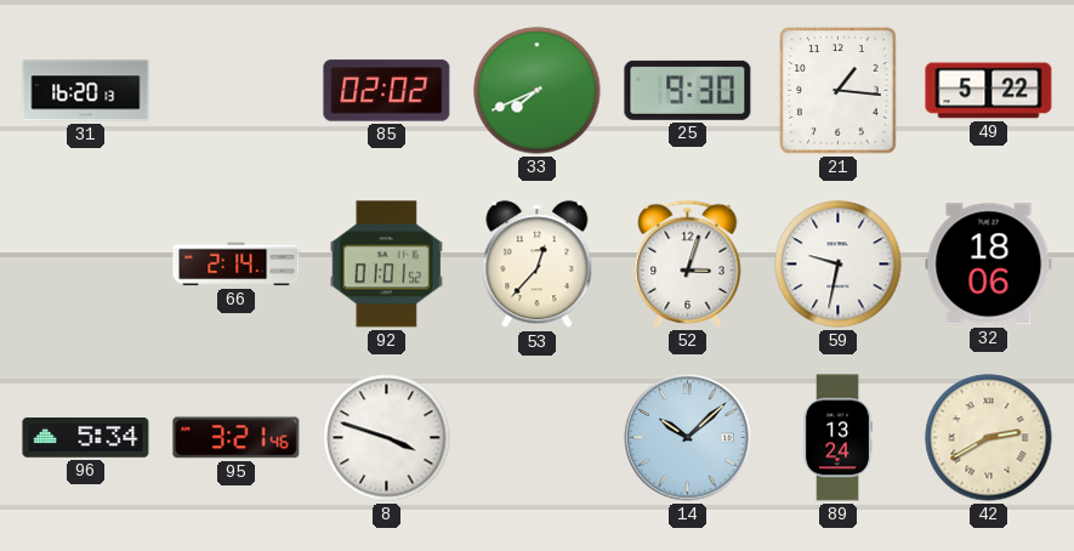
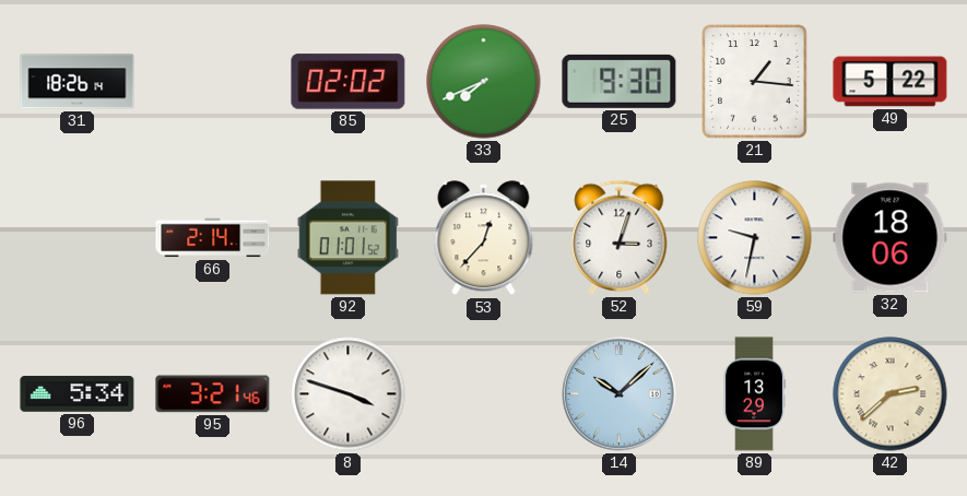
31: 16:20 -> 18:26 (78, 82)
89: 13:24 -> 13:29 (754, 394)
42: 2:40 -> 2:38 (891, 394)
